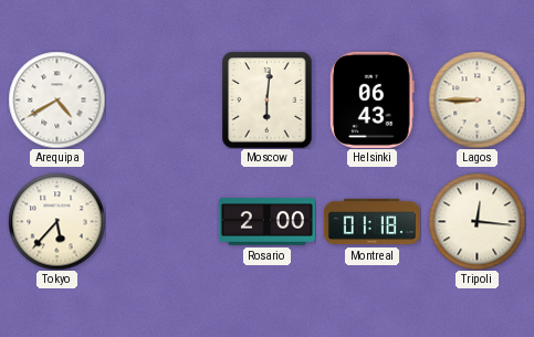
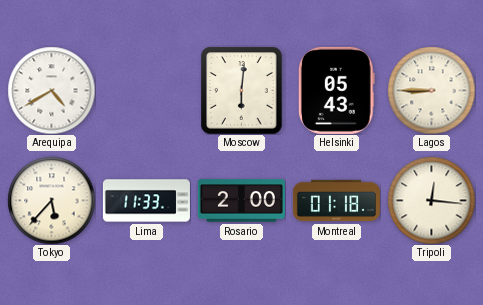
Helsinki: 06:43 -> 05:43 (336, 90)
Lima: none -> 11:33 (146, 201)
